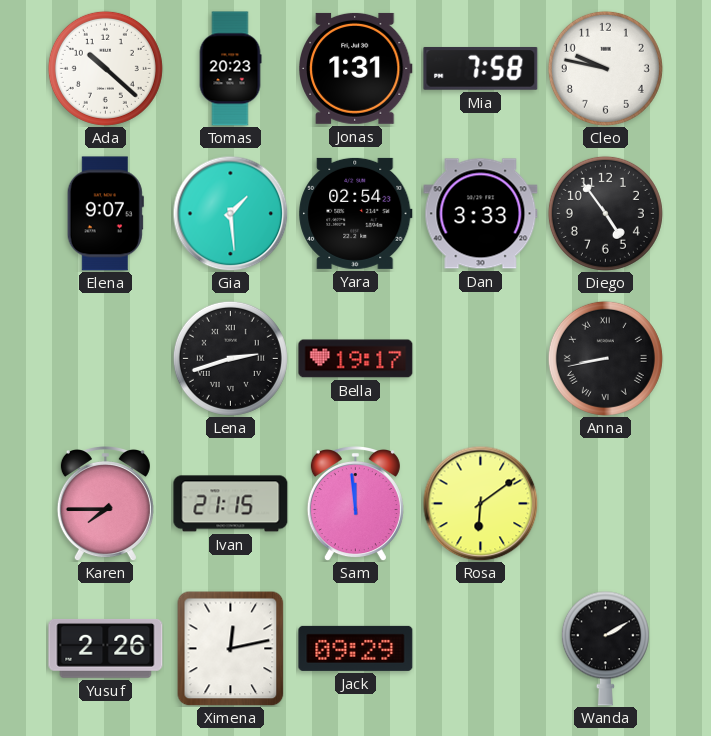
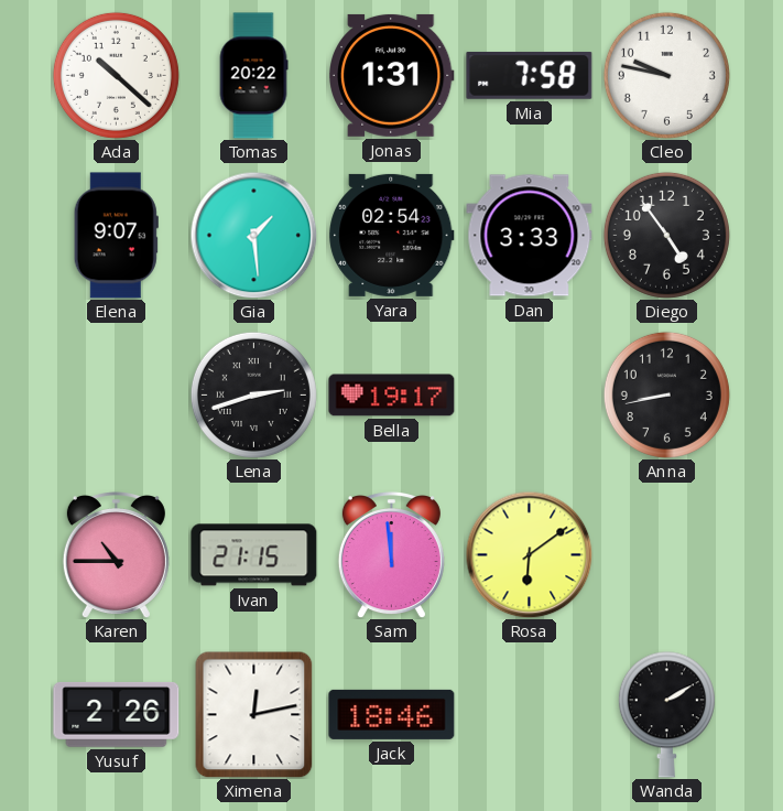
Tomas: 20:23 -> 20:22 (253, 76)
Anna numerals: Roman -> Arabic (666, 394)
Karen: 7:45 -> 10:45 (116, 555)
Jack: 09:29 -> 18:46 (392, 714)
